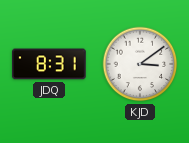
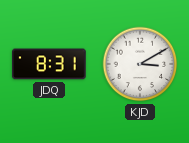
KJD: 3:09 -> 3:10 (140, 64)
